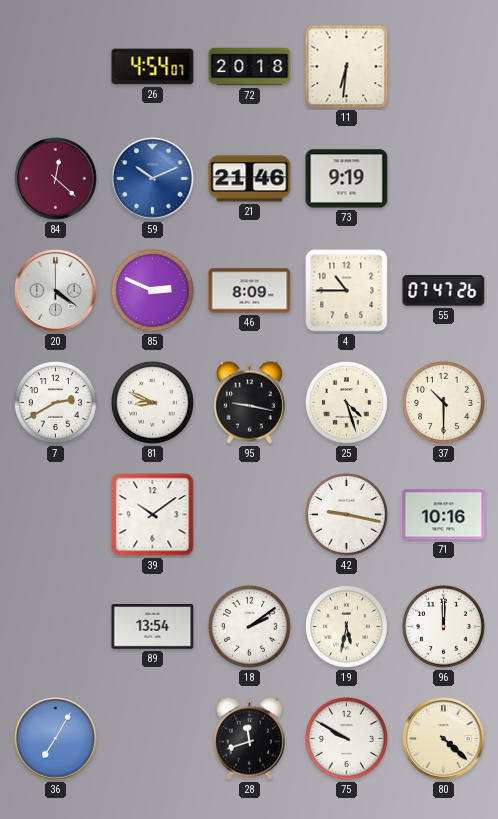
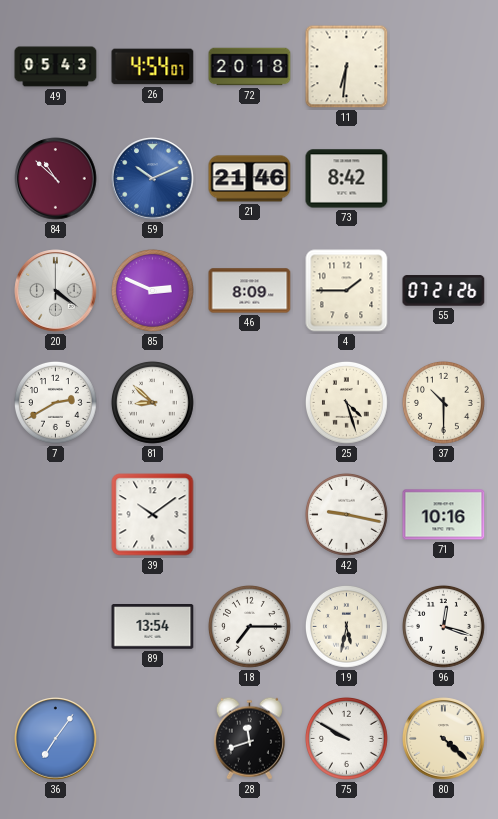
49: none -> 05:43 (56, 67)
84: 12:22 -> 10:52 (56, 179)
73: 9:19 -> 8:42 (347, 179)
4: 10:45 -> 1:45 (347, 291)
55: 07:47 -> 07:21 (444, 291)
81: 8:49 -> 8:52 (153, 403)
95: 9:17 -> none (249, 402)
18: 2:09 -> 7:15 (250, 627)
96: 12:00 -> 12:18 (444, 627)
36: 7:05 -> 7:06 (56, 739)
